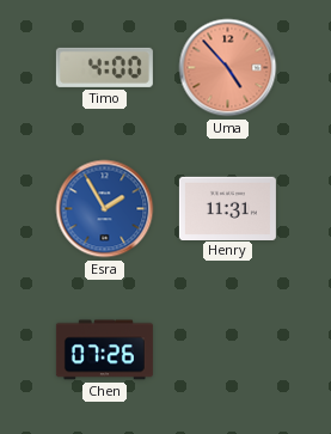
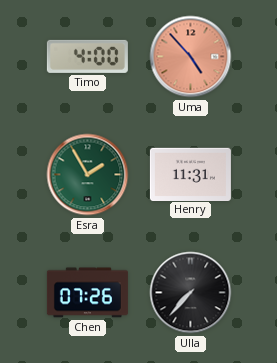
Esra dial: blue -> green (88, 175)
Ulla: none -> 7:37 (191, 293)
